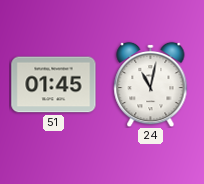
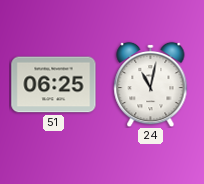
51: 01:45 -> 06:25 (54, 85)
